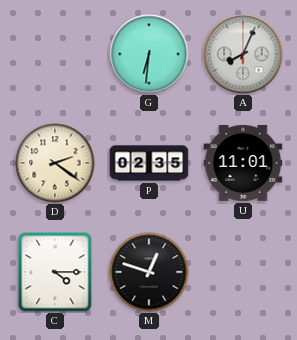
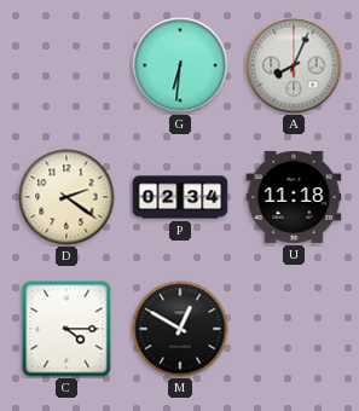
P: 02:35 -> 02:34 (180, 197)
U: 11:01 -> 11:18 (294, 197)
M: 12:48 -> 12:50 (180, 329)
